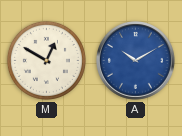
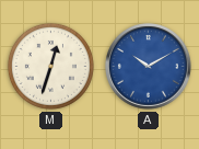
M: 12:50 -> 12:33 (50, 66)
